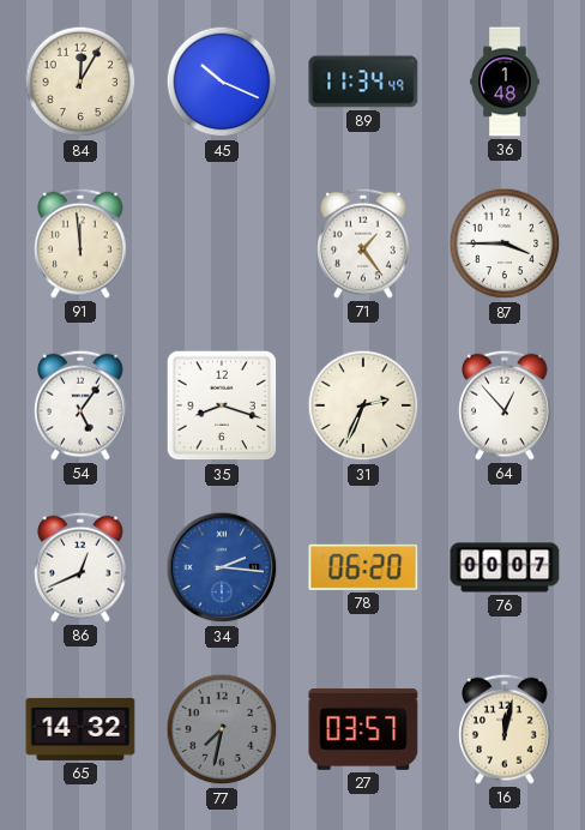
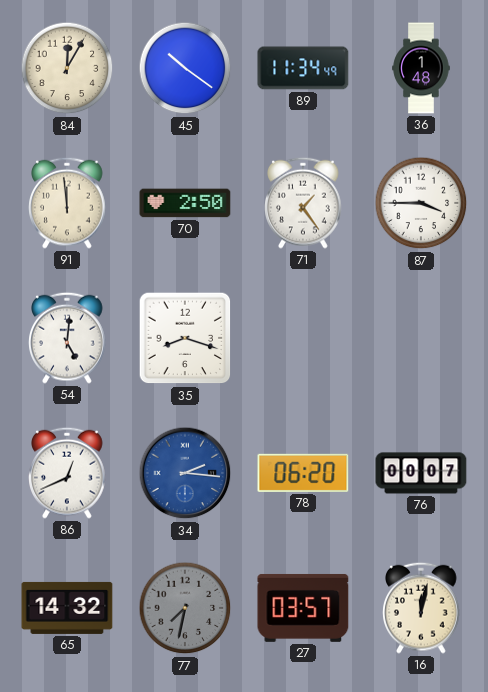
45: 10:19 -> 10:21 (185, 68)
70: none -> 2:50 (185, 203)
54: 5:06 -> 5:01 (67, 338)
31: 2:34 -> none (363, 405)
64: 12:53 -> none (505, 405)
